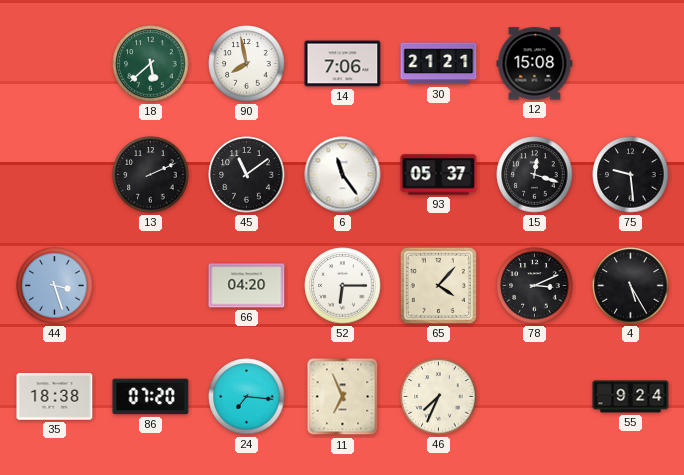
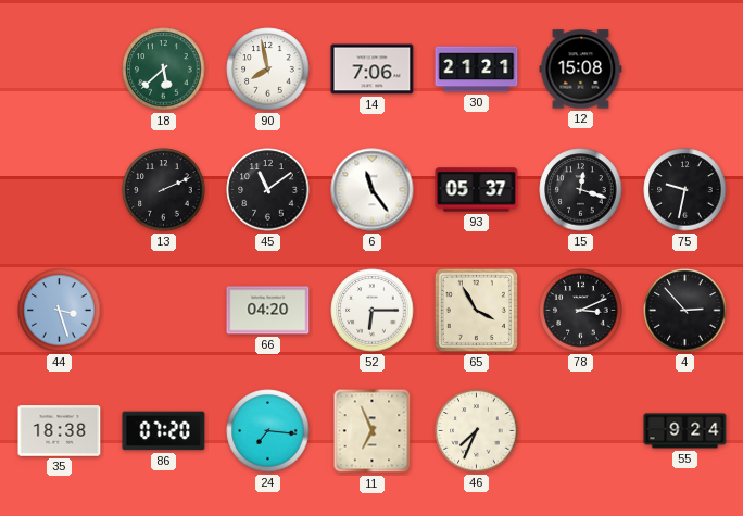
75: 9:29 -> 9:32 (685, 190)
65: 4:07 -> 3:55 (476, 310)
4: 5:25 -> 2:53 (685, 311)
